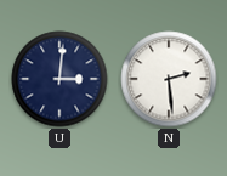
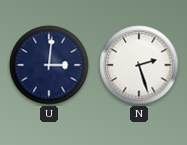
N: 2:29 -> 2:27 (139, 65)
